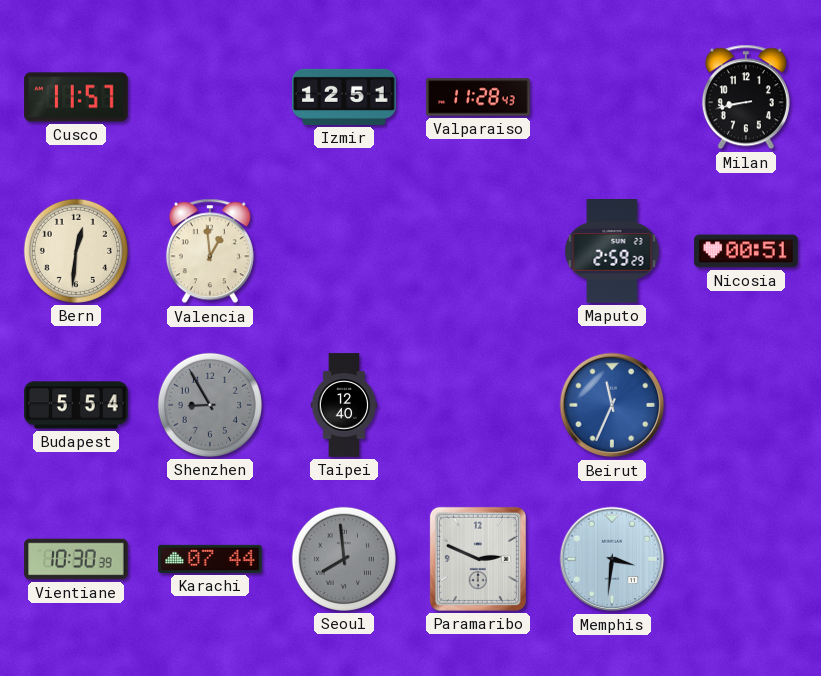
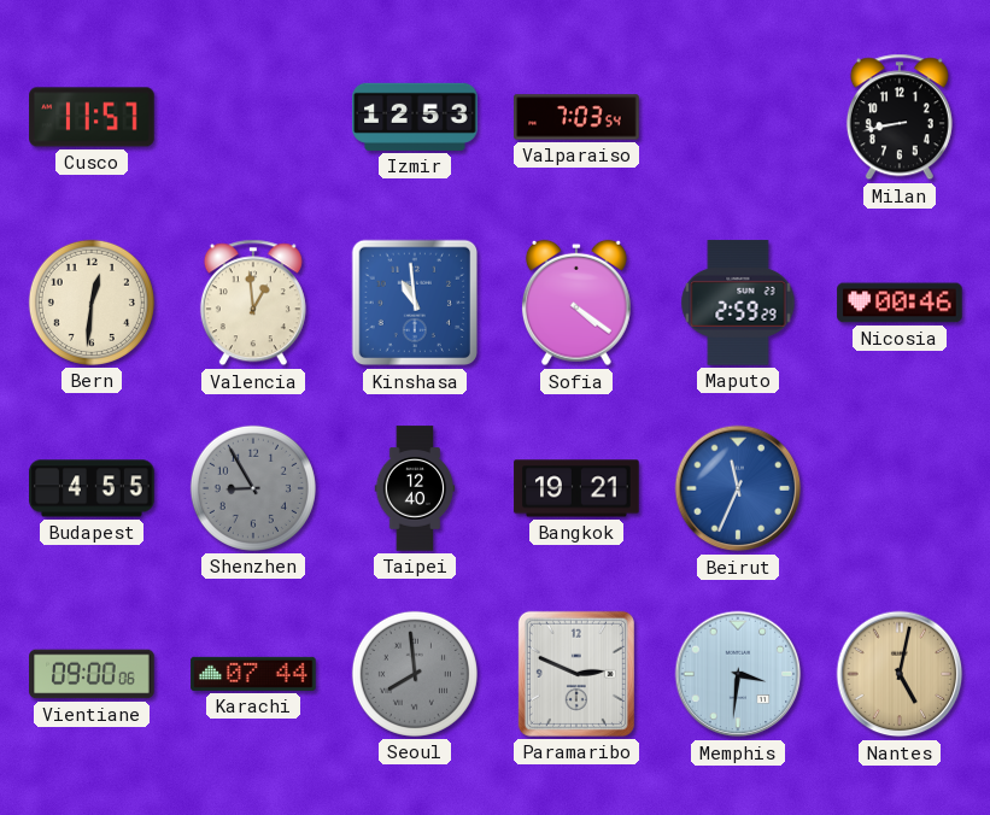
Izmir: 12:51 -> 12:53 (415, 117)
Valparaiso: 11:28 -> 7:03 (576, 117)
Kinshasa: none -> 10:59 (415, 303)
Sofia: none -> 4:21 (576, 303)
Nicosia: 00:51 -> 00:46 (900, 303)
Budapest: 5:54 -> 4:55 (92, 488)
Bangkok: none -> 19:21 (576, 488)
Vientiane: 10:30 -> 09:00 (92, 674)
Nantes: none -> 5:02 (900, 674)
